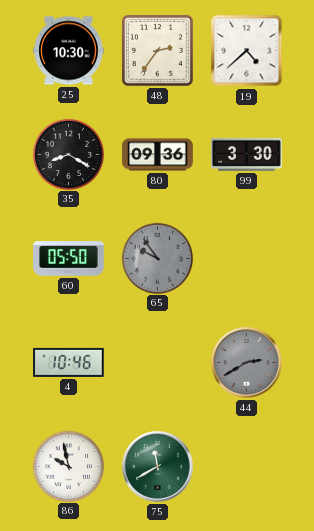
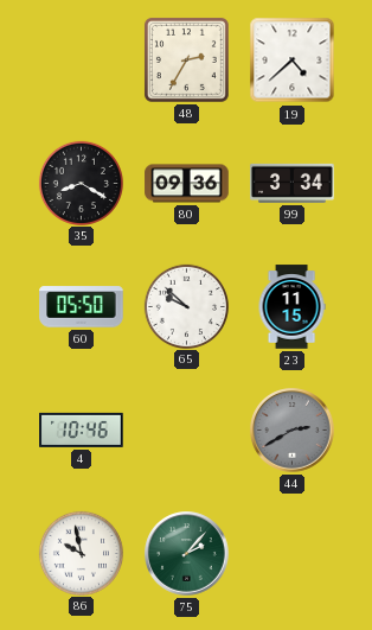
25: 10:30 -> none (69, 51)
48: 2:36 -> 2:35 (187, 61)
99: 3:30 -> 3:34 (293, 183)
65: 9:54 -> 9:52 (186, 306)
65 dial: grey -> white (186, 306)
23: none -> 11:15 (291, 307)
75: 11:40 -> 2:07 (187, 554)
